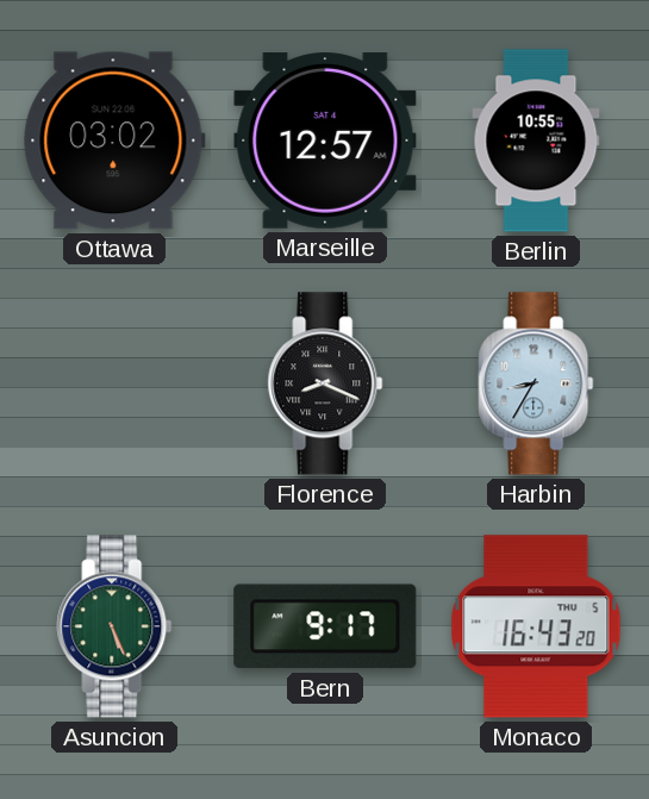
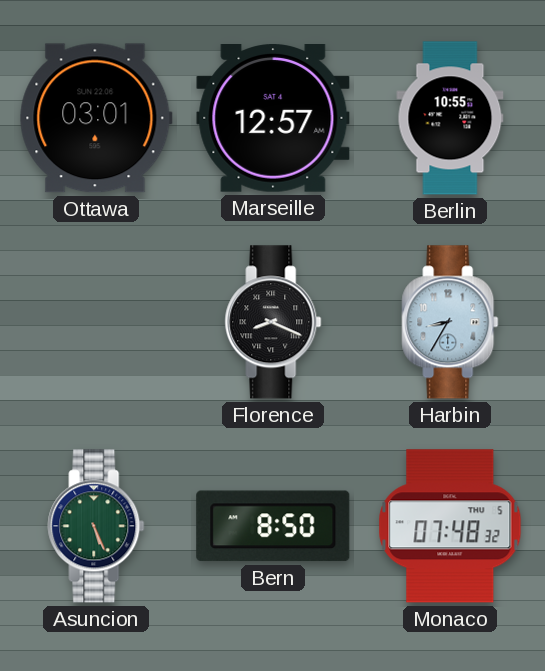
Ottawa: 03:02 -> 03:01 (96, 118)
Bern: 9:17 -> 8:50 (273, 526)
Monaco: 16:43 -> 07:48 (450, 526)
